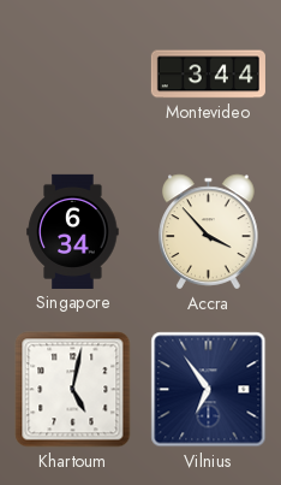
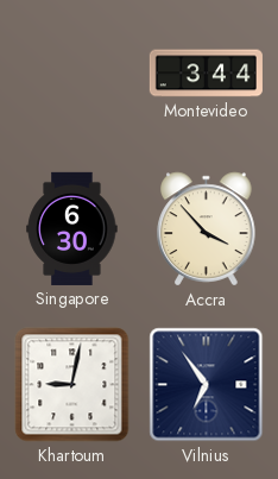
Singapore: 6:34 -> 6:30 (72, 228)
Khartoum: 5:02 -> 9:02 (72, 385)
